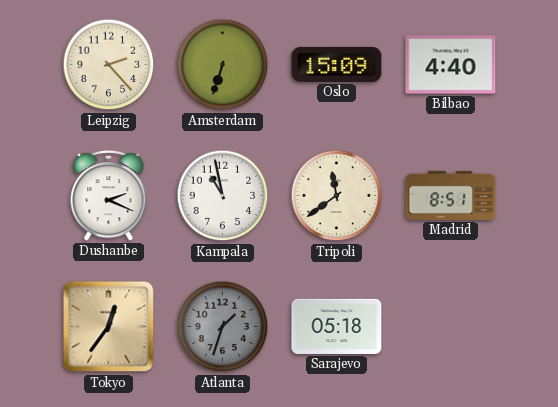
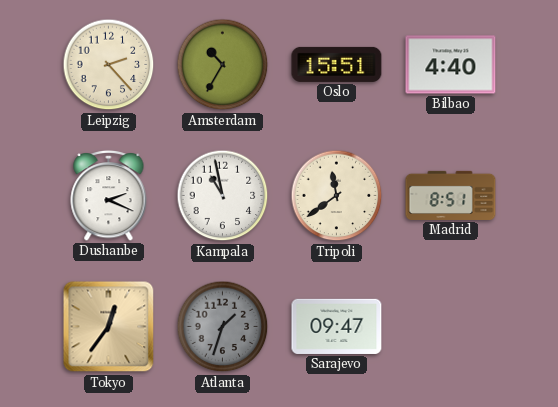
Amsterdam: 6:33 -> 10:35 (223, 65)
Oslo: 15:09 -> 15:51 (337, 64)
Sarajevo: 05:18 -> 09:47 (337, 326)
